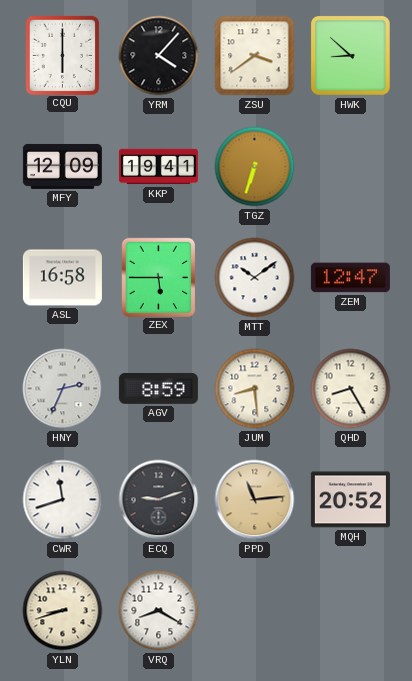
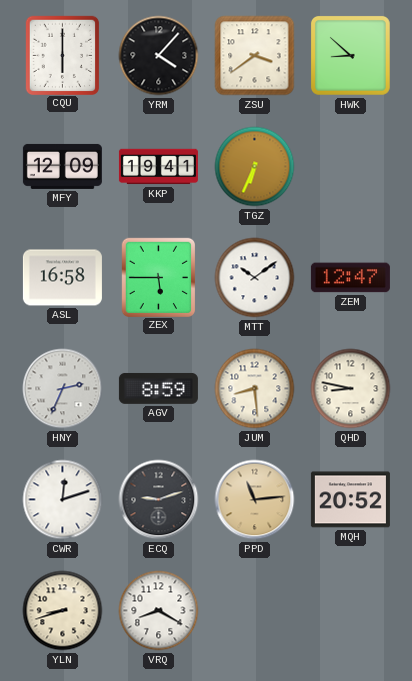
TGZ: 6:33 -> 6:34 (255, 167)
QHD: 8:25 -> 8:47 (351, 389)
CWR: 11:42 -> 12:12 (63, 500)
